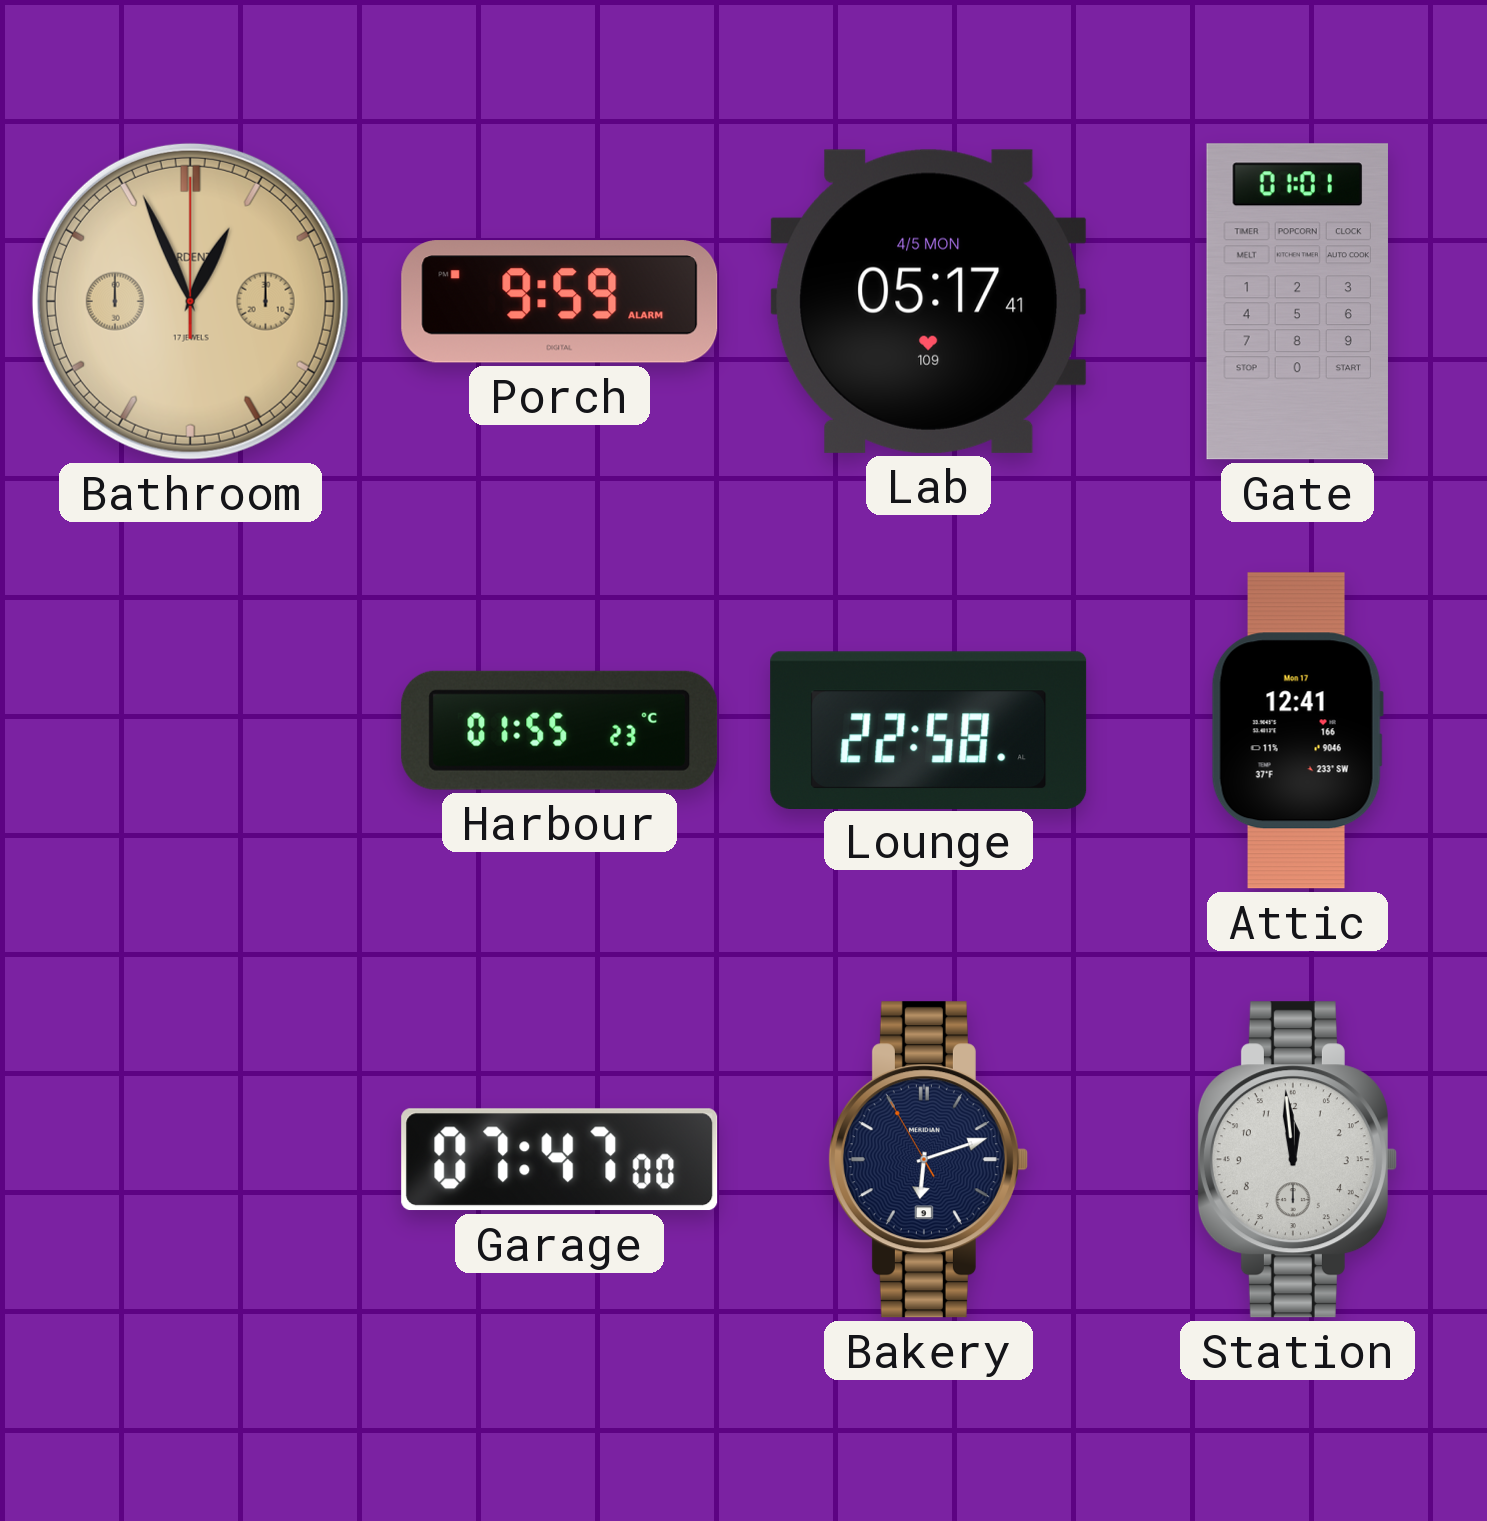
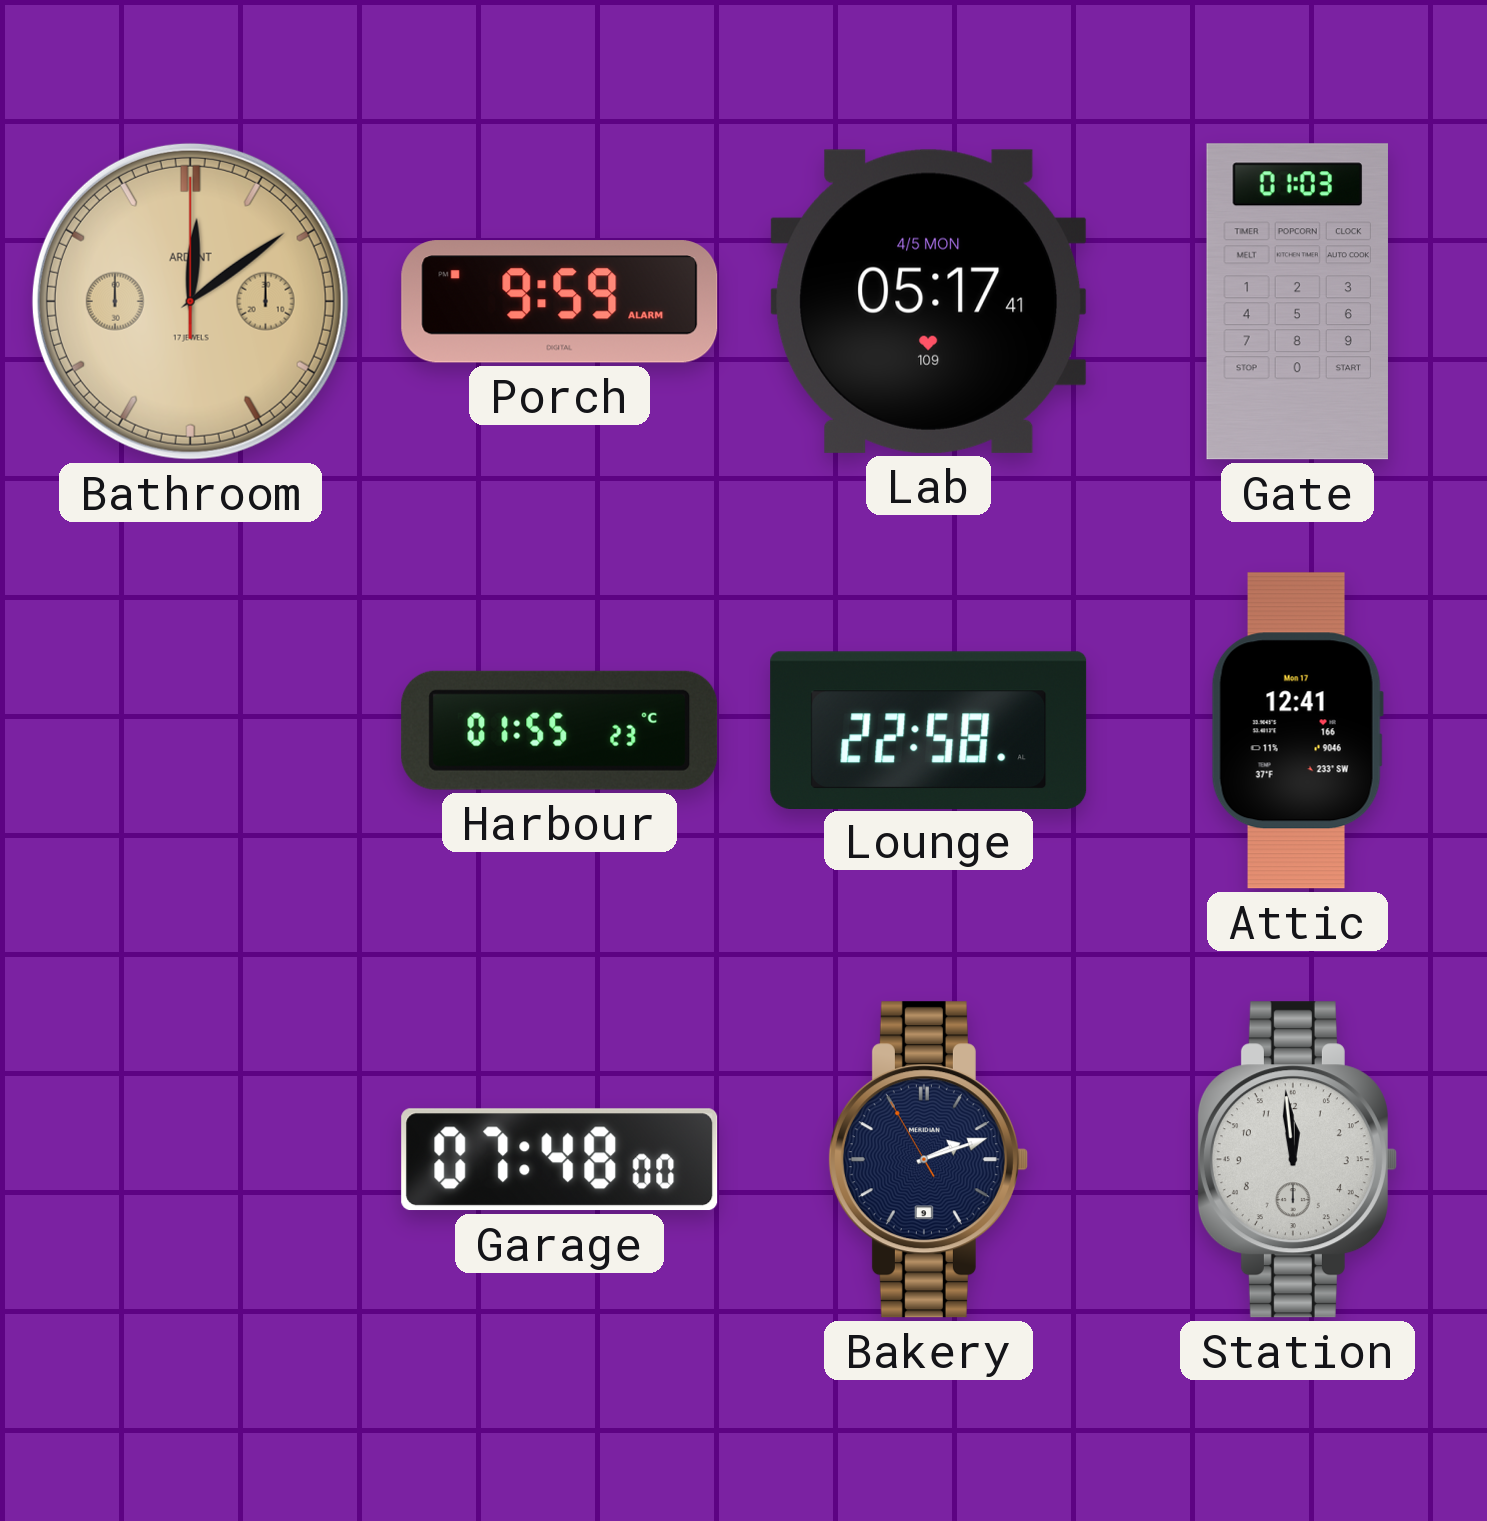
Bathroom: 12:56 -> 12:09 (190, 301)
Gate: 01:01 -> 01:03 (1297, 302)
Garage: 07:47 -> 07:48 (560, 1160)
Bakery: 6:11 -> 2:11 (928, 1160)
